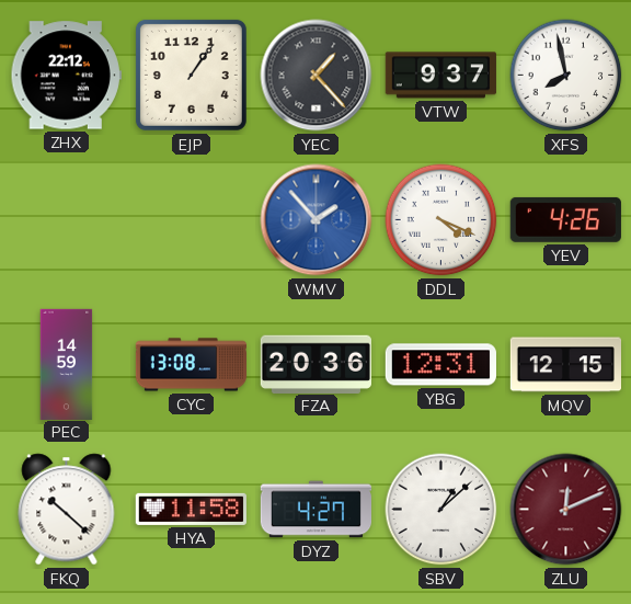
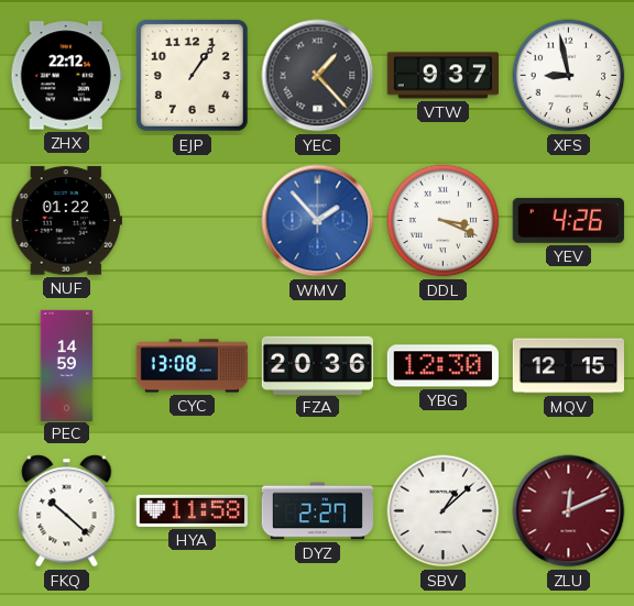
XFS: 7:58 -> 8:58 (569, 76)
NUF: none -> 01:22 (66, 221)
DDL: 4:19 -> 3:19 (444, 221)
YBG: 12:31 -> 12:30 (442, 366)
DYZ: 4:27 -> 2:27 (317, 511)
